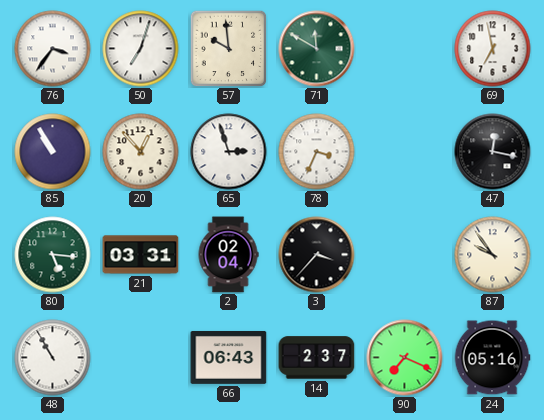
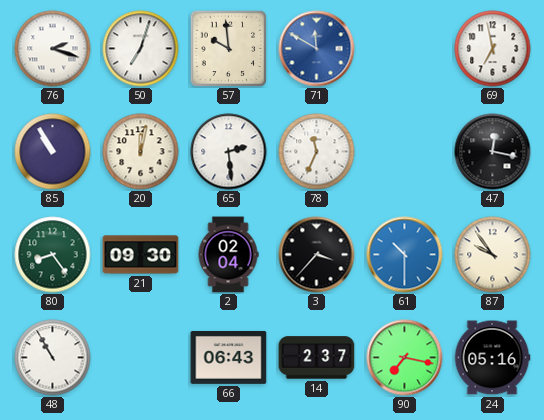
76: 3:36 -> 2:18 (53, 49)
71 dial: green -> blue (317, 49)
20: 12:53 -> 12:02 (141, 152)
65: 2:57 -> 2:29 (229, 152)
78: 3:34 -> 11:34 (317, 152)
80: 5:16 -> 8:24 (53, 255)
21: 03:31 -> 09:30 (141, 255)
61: none -> 10:30 (405, 255)
90: 7:19 -> 7:17 (405, 358)
